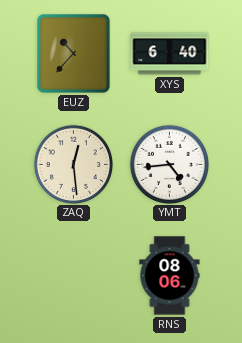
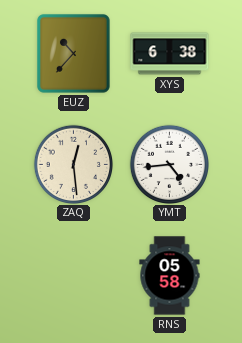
XYS: 6:40 -> 6:38 (170, 54)
RNS: 08:06 -> 05:58 (170, 276)
